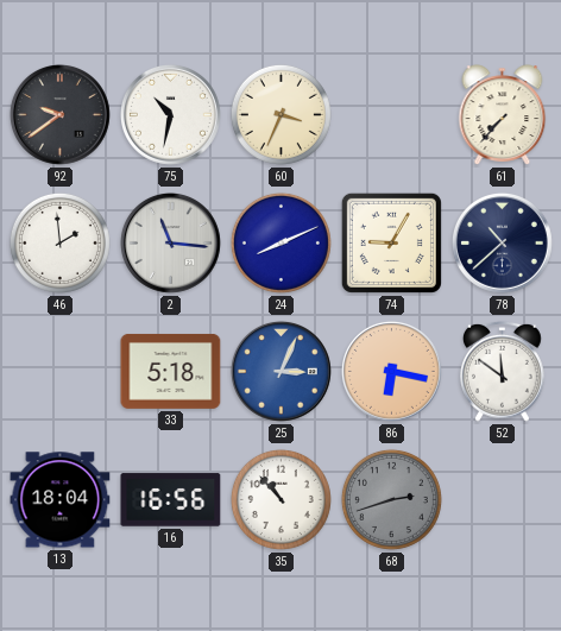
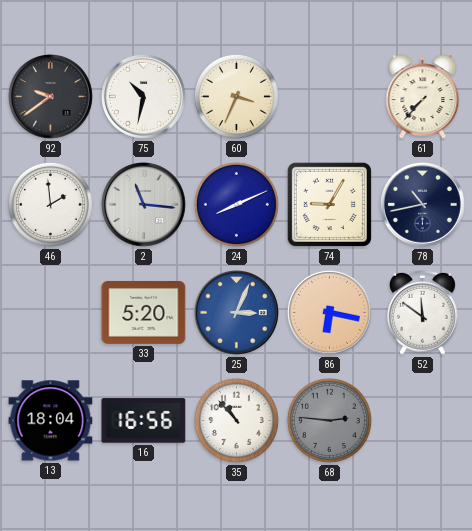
78: 10:38 -> 10:43 (422, 204)
33: 5:18 -> 5:20 (144, 312)
68: 2:42 -> 2:46 (329, 420)
